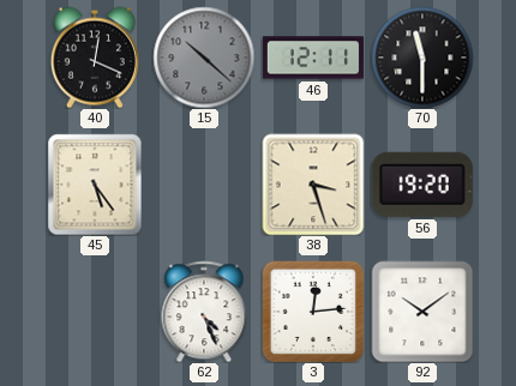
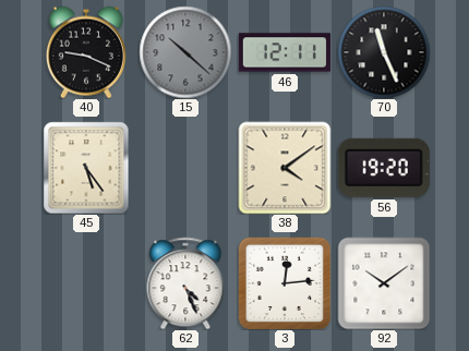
40: 12:19 -> 9:19 (86, 52)
70: 11:30 -> 11:26 (384, 52)
38: 3:27 -> 4:09 (285, 168)
